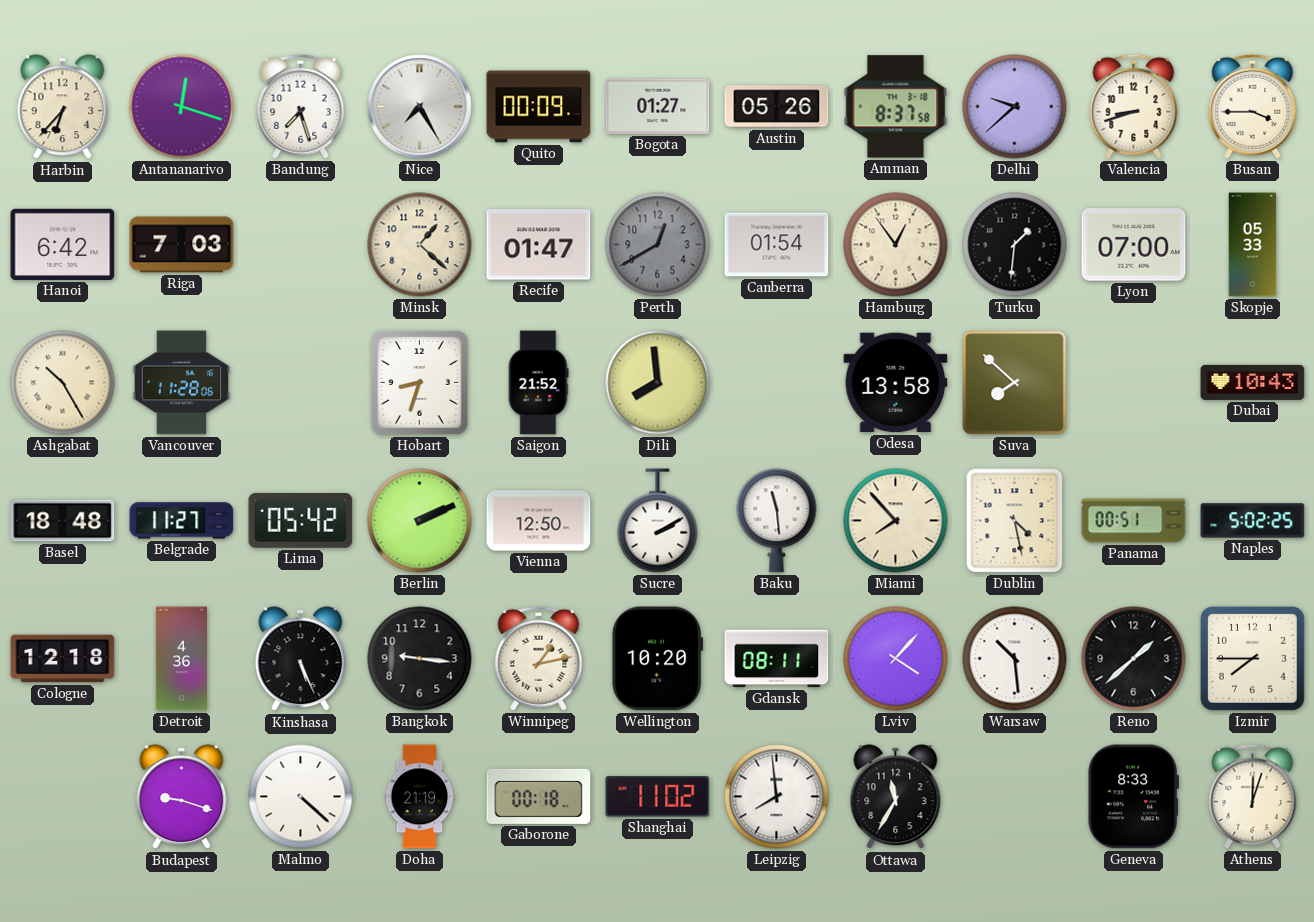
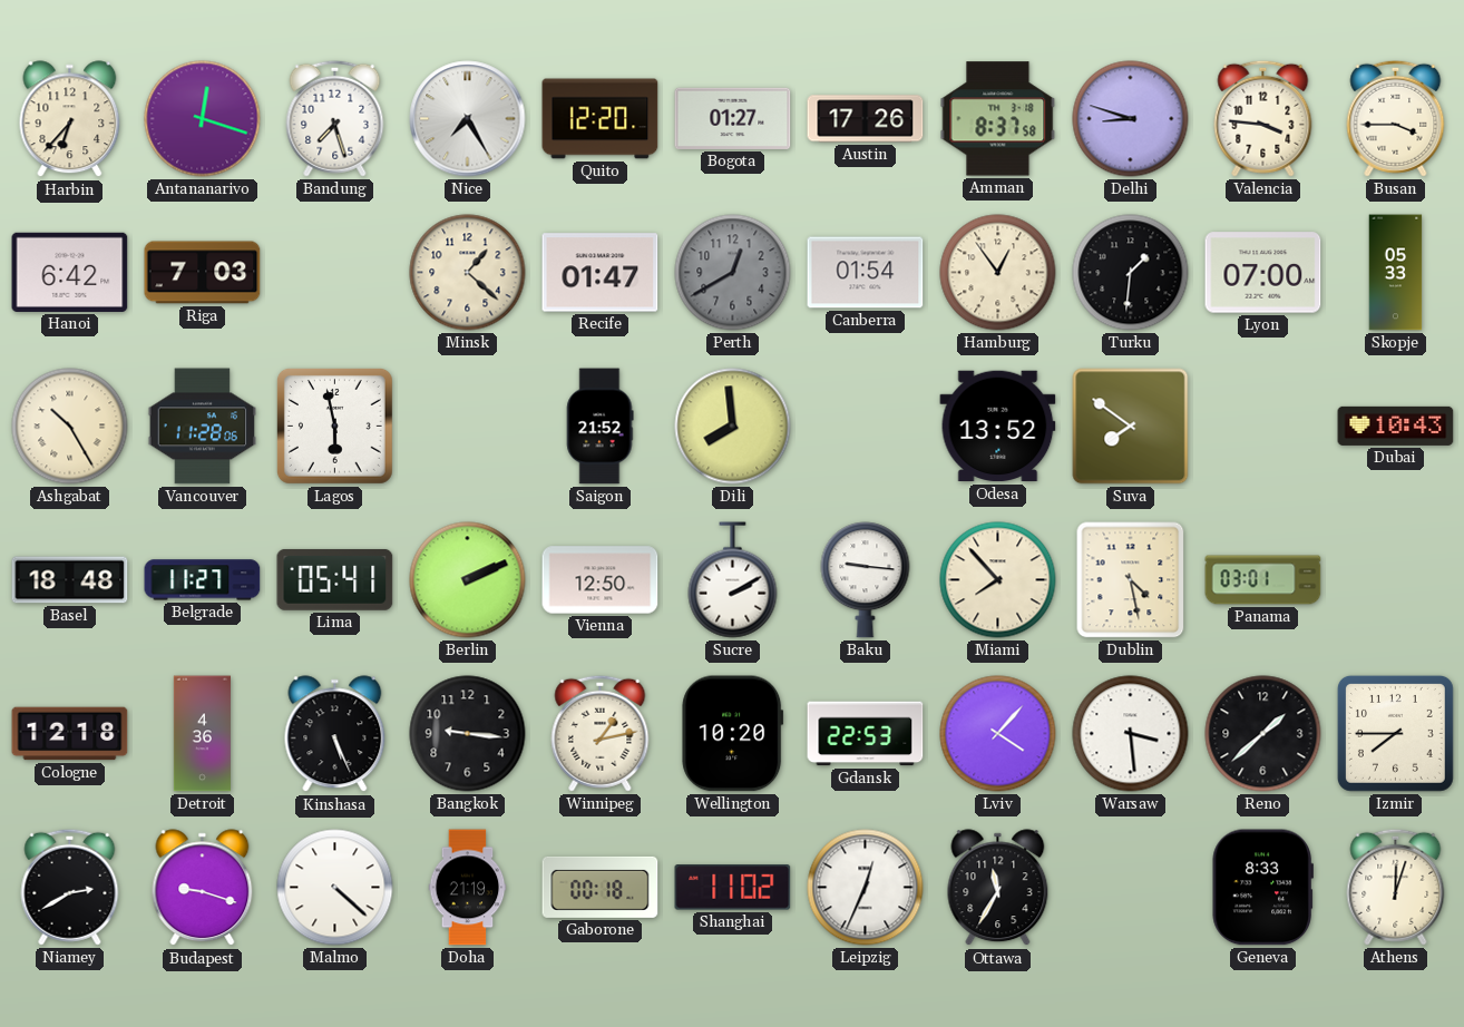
Quito: 00:09 -> 12:20 (601, 119)
Austin: 05:26 -> 17:26 (866, 119)
Delhi: 9:38 -> 8:48 (1131, 119)
Valencia: 8:42 -> 3:46 (1263, 118)
Lagos: none -> 5:58 (334, 426)
Hobart: 8:33 -> none (419, 382)
Odesa: 13:58 -> 13:52 (998, 427)
Suva: 7:52 -> 7:51 (1131, 427)
Lima: 05:42 -> 05:41 (335, 579)
Baku: 11:29 -> 9:16 (866, 580)
Panama: 00:51 -> 03:01 (1263, 580)
Naples: 5:02 -> none (1253, 521)
Gdansk: 08:11 -> 22:53 (866, 734)
Warsaw: 10:29 -> 3:29 (1131, 734)
Niamey: none -> 2:40 (70, 887)
Leipzig: 7:59 -> 12:34 (866, 888)
